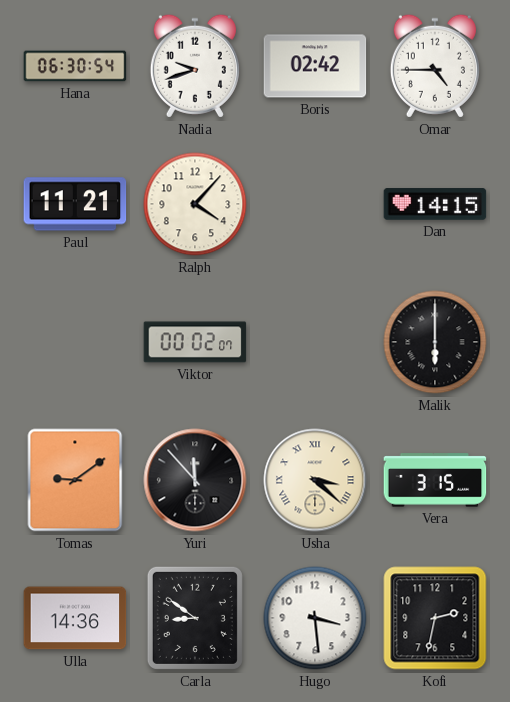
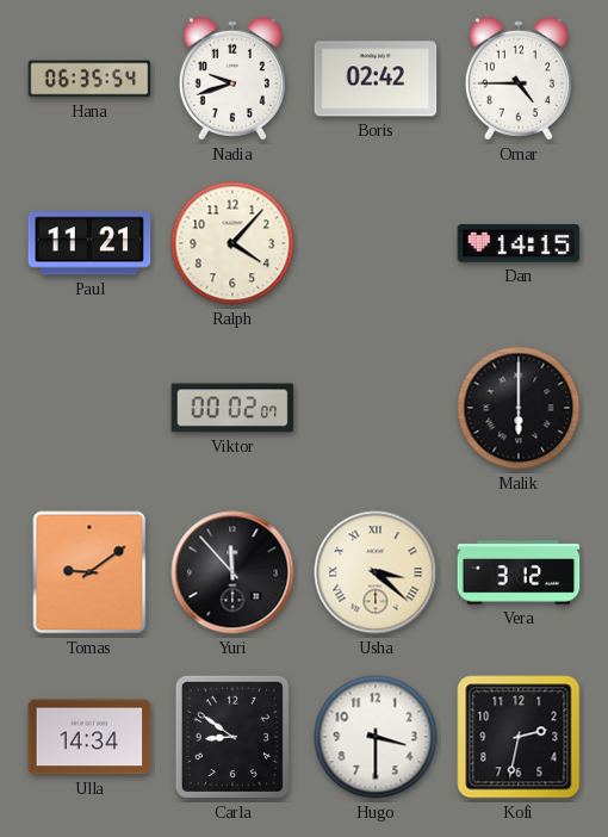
Hana: 06:30 -> 06:35 (89, 79)
Vera: 3:15 -> 3:12 (519, 572)
Ulla: 14:36 -> 14:34 (89, 737)
Hugo: 3:29 -> 3:30 (376, 737)
